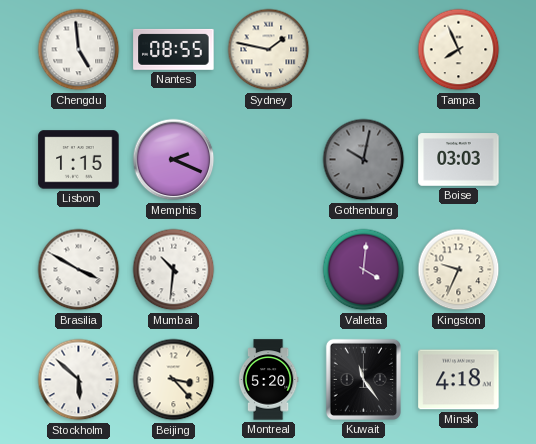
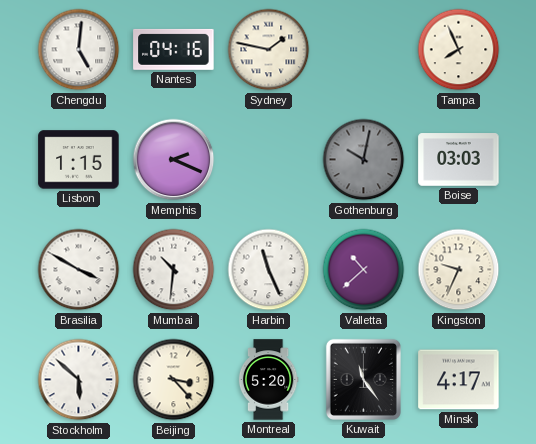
Chengdu: 4:59 -> 5:01 (79, 50)
Nantes: 08:55 -> 04:16 (174, 49)
Harbin: none -> 11:26 (269, 270)
Valletta: 4:01 -> 10:38 (364, 270)
Minsk: 4:18 -> 4:17 (459, 380)
